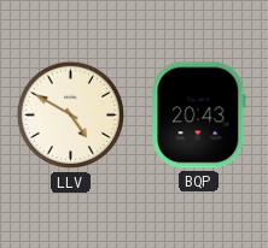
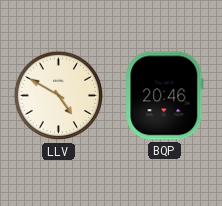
BQP: 20:43 -> 20:46 (165, 96)
